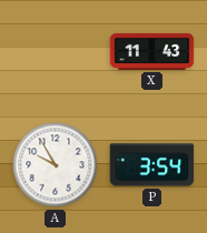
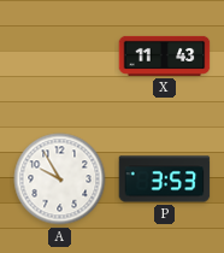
P: 3:54 -> 3:53 (165, 180)
